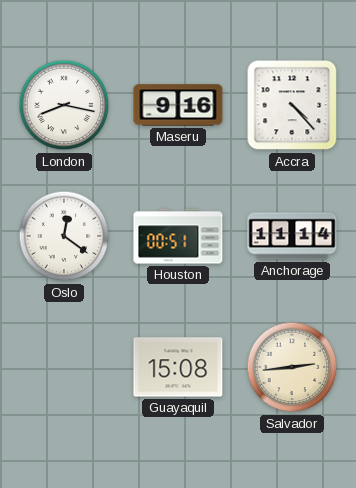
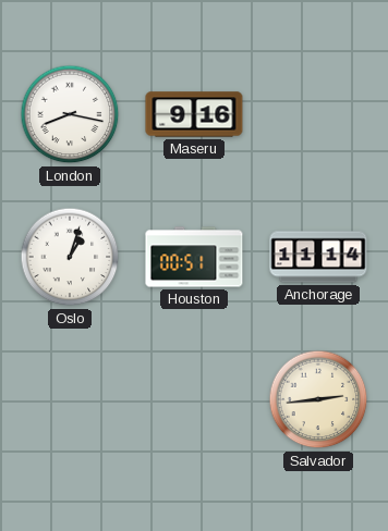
Accra: 4:23 -> none (292, 105)
Oslo: 12:21 -> 1:03 (70, 257)
Guayaquil: 15:08 -> none (178, 367)
